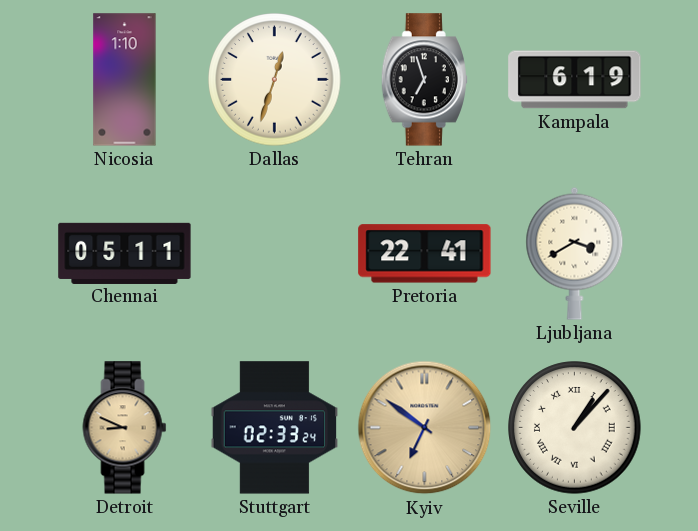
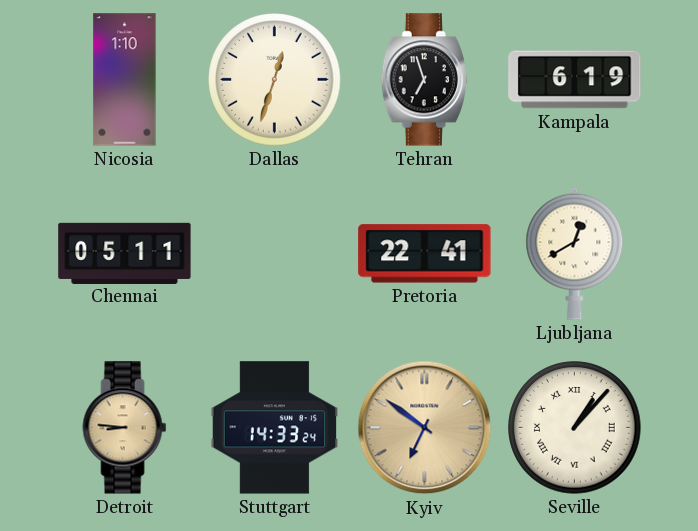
Ljubljana: 3:40 -> 12:40 (575, 253)
Detroit: 8:49 -> 8:46 (125, 428)
Stuttgart: 02:33 -> 14:33 (275, 428)
